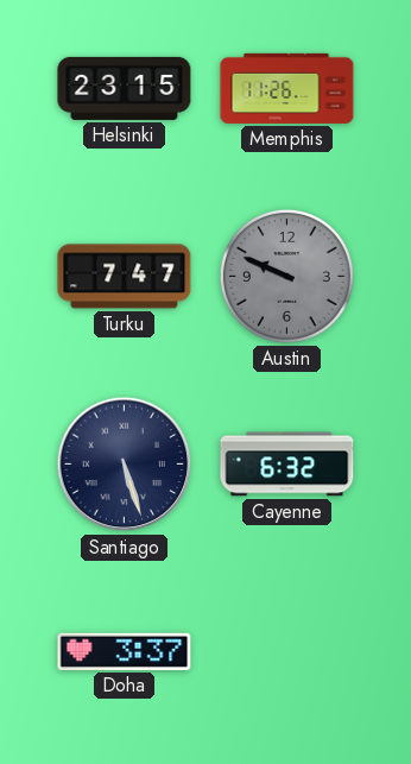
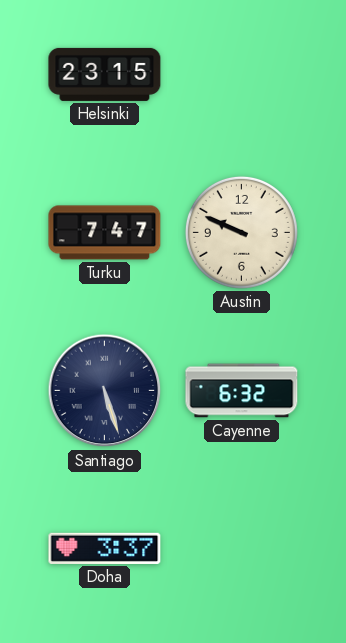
Memphis: 11:26 -> none (287, 88)
Austin dial: grey -> cream (241, 232)
